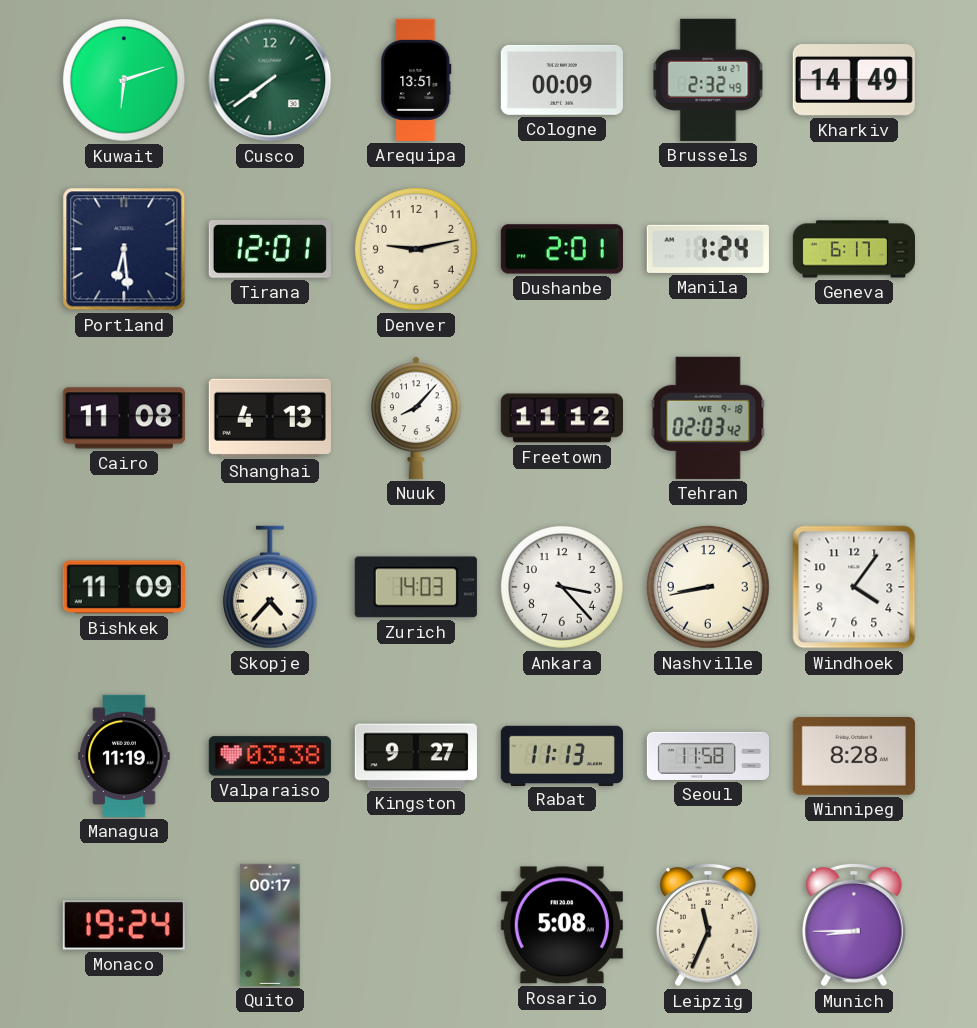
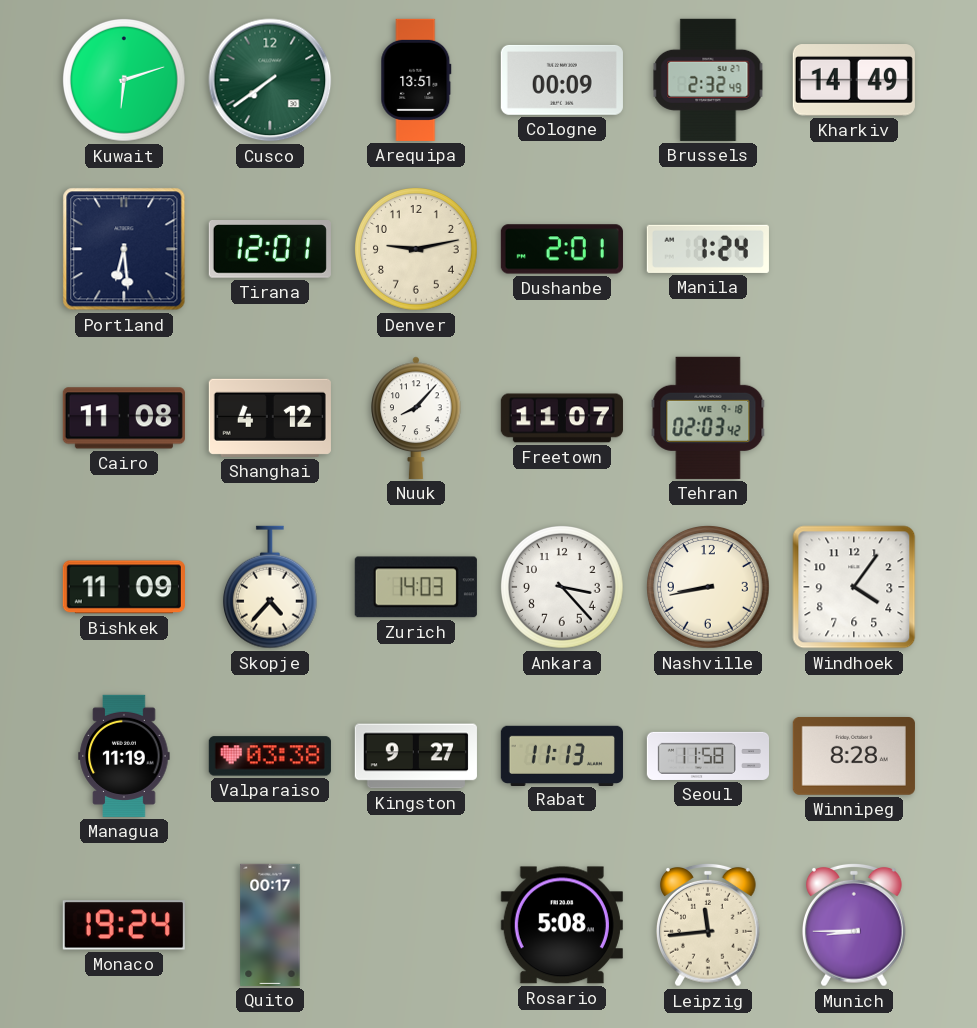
Geneva: 6:17 -> none (854, 249)
Shanghai: 4:13 -> 4:12 (270, 418)
Freetown: 11:12 -> 11:07 (562, 418)
Leipzig: 11:34 -> 11:44 (709, 925)
